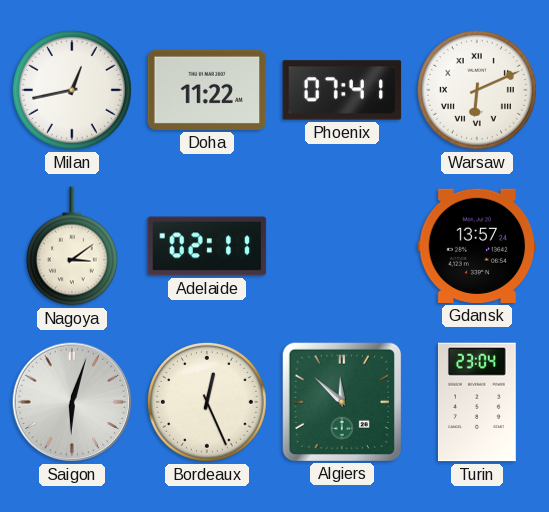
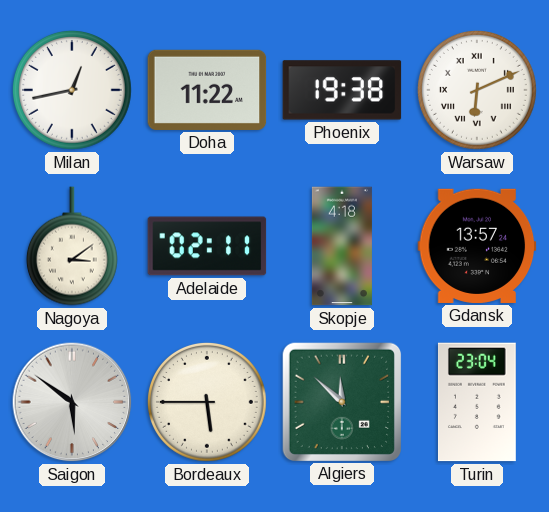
Phoenix: 07:41 -> 19:38 (342, 90)
Skopje: none -> 4:18 (342, 246)
Saigon: 6:03 -> 5:51 (72, 402)
Bordeaux: 12:26 -> 5:45 (207, 402)
